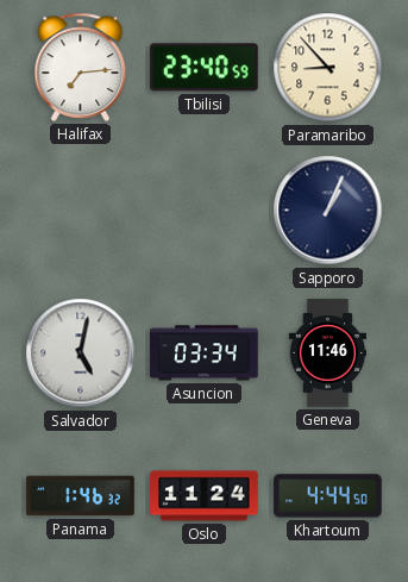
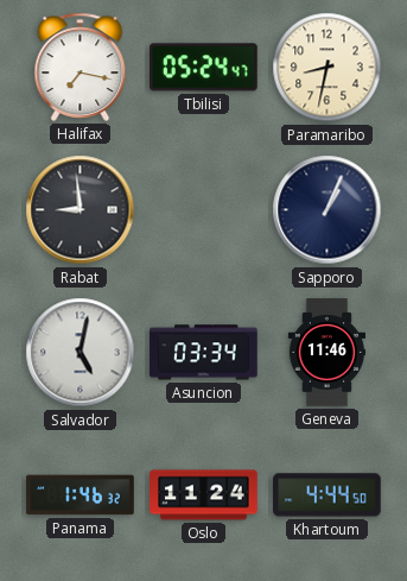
Halifax: 7:14 -> 7:17 (81, 67)
Tbilisi: 23:40 -> 05:24 (204, 68)
Paramaribo: 8:53 -> 8:32 (327, 68)
Rabat: none -> 8:59 (81, 210)
